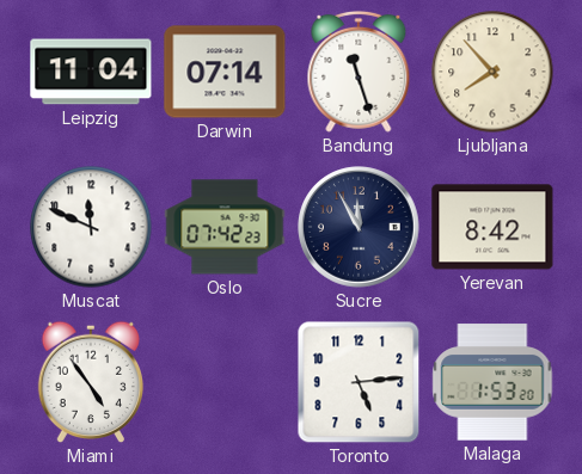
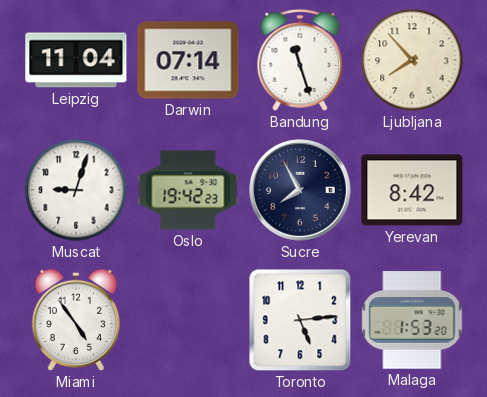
Muscat: 11:49 -> 9:03 (76, 190)
Oslo: 07:42 -> 19:42 (188, 190)
Sucre: 11:55 -> 7:55 (300, 190)
